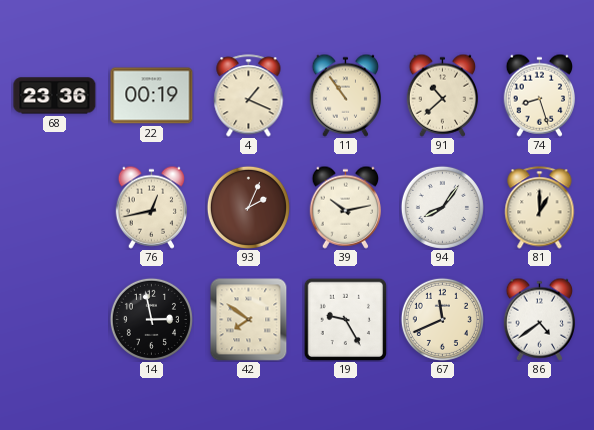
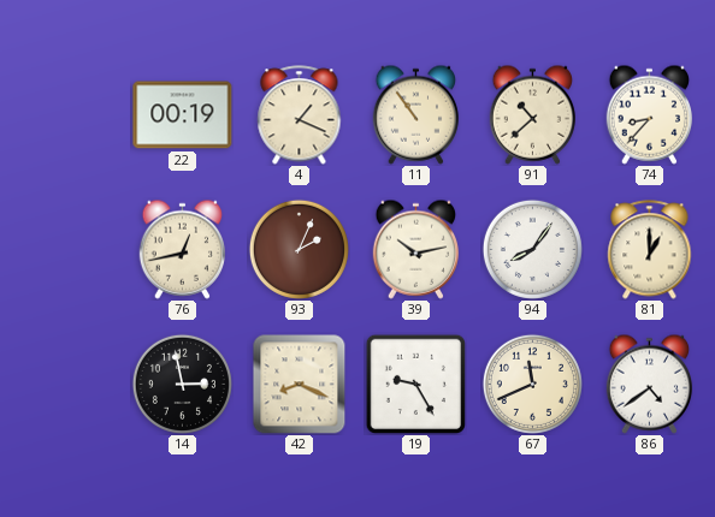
68: 23:36 -> none (55, 96)
74: 8:27 -> 8:37 (649, 114)
42: 7:51 -> 8:19 (300, 384)
